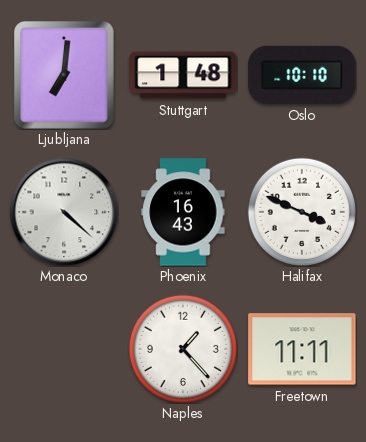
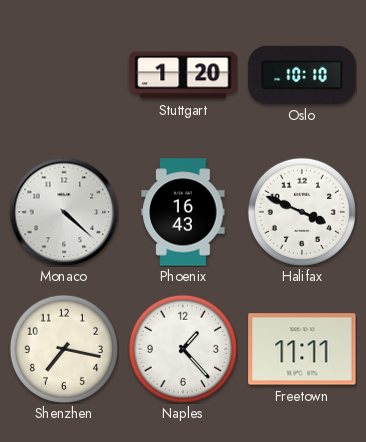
Ljubljana: 7:01 -> none (65, 76)
Stuttgart: 1:48 -> 1:20 (183, 75)
Shenzhen: none -> 7:17 (64, 349)
